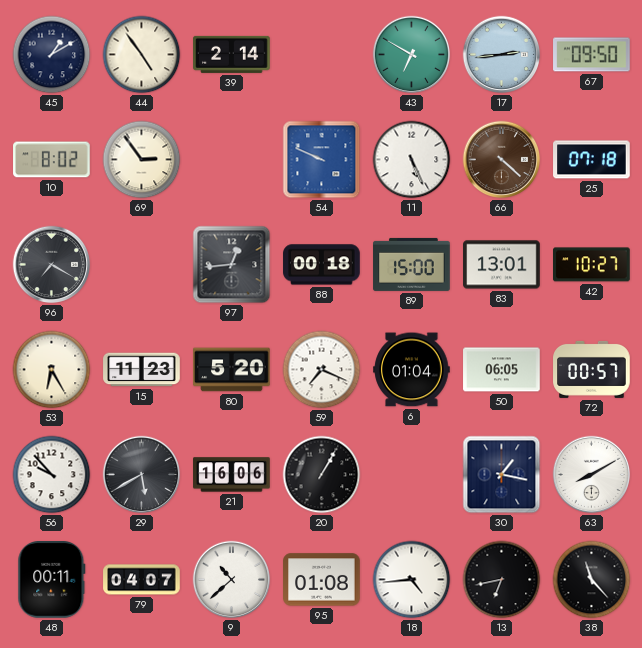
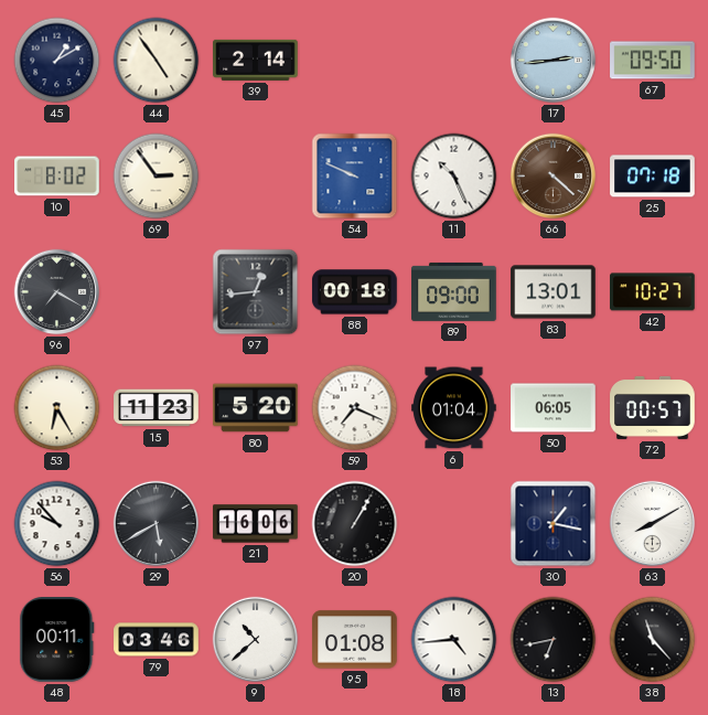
43: 6:50 -> none (412, 55)
11: 5:26 -> 10:26 (454, 177)
89: 15:00 -> 09:00 (454, 291)
79: 04:07 -> 03:46 (157, 640)
